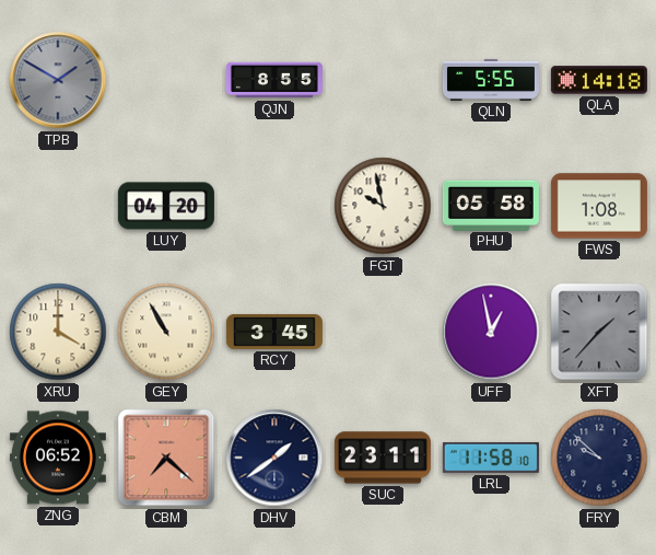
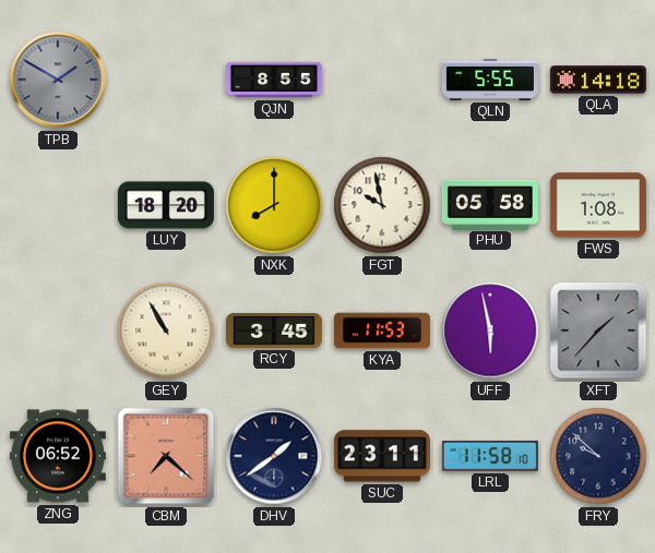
LUY: 04:20 -> 18:20 (166, 205)
NXK: none -> 8:00 (274, 205)
XRU: 4:00 -> none (58, 332)
KYA: none -> 11:53 (382, 330)
UFF: 12:58 -> 5:58 (490, 330)
